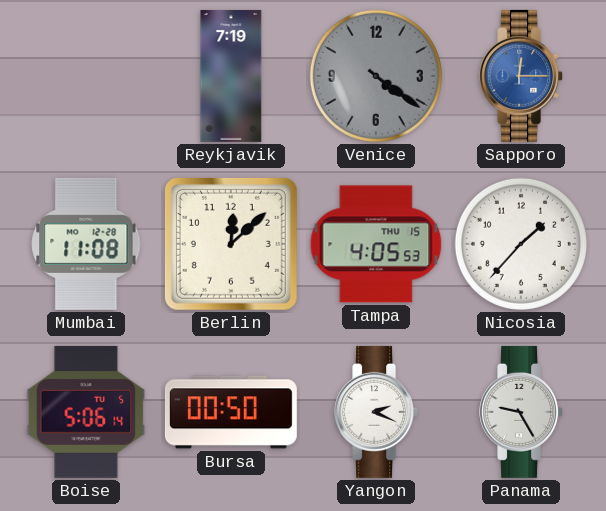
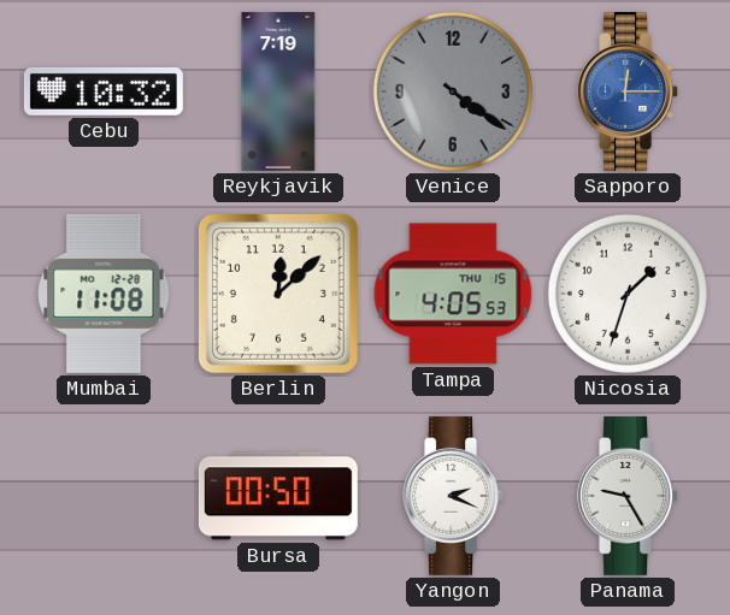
Cebu: none -> 10:32 (104, 91)
Nicosia: 1:37 -> 1:33 (628, 294)
Boise: 5:06 -> none (86, 412)
